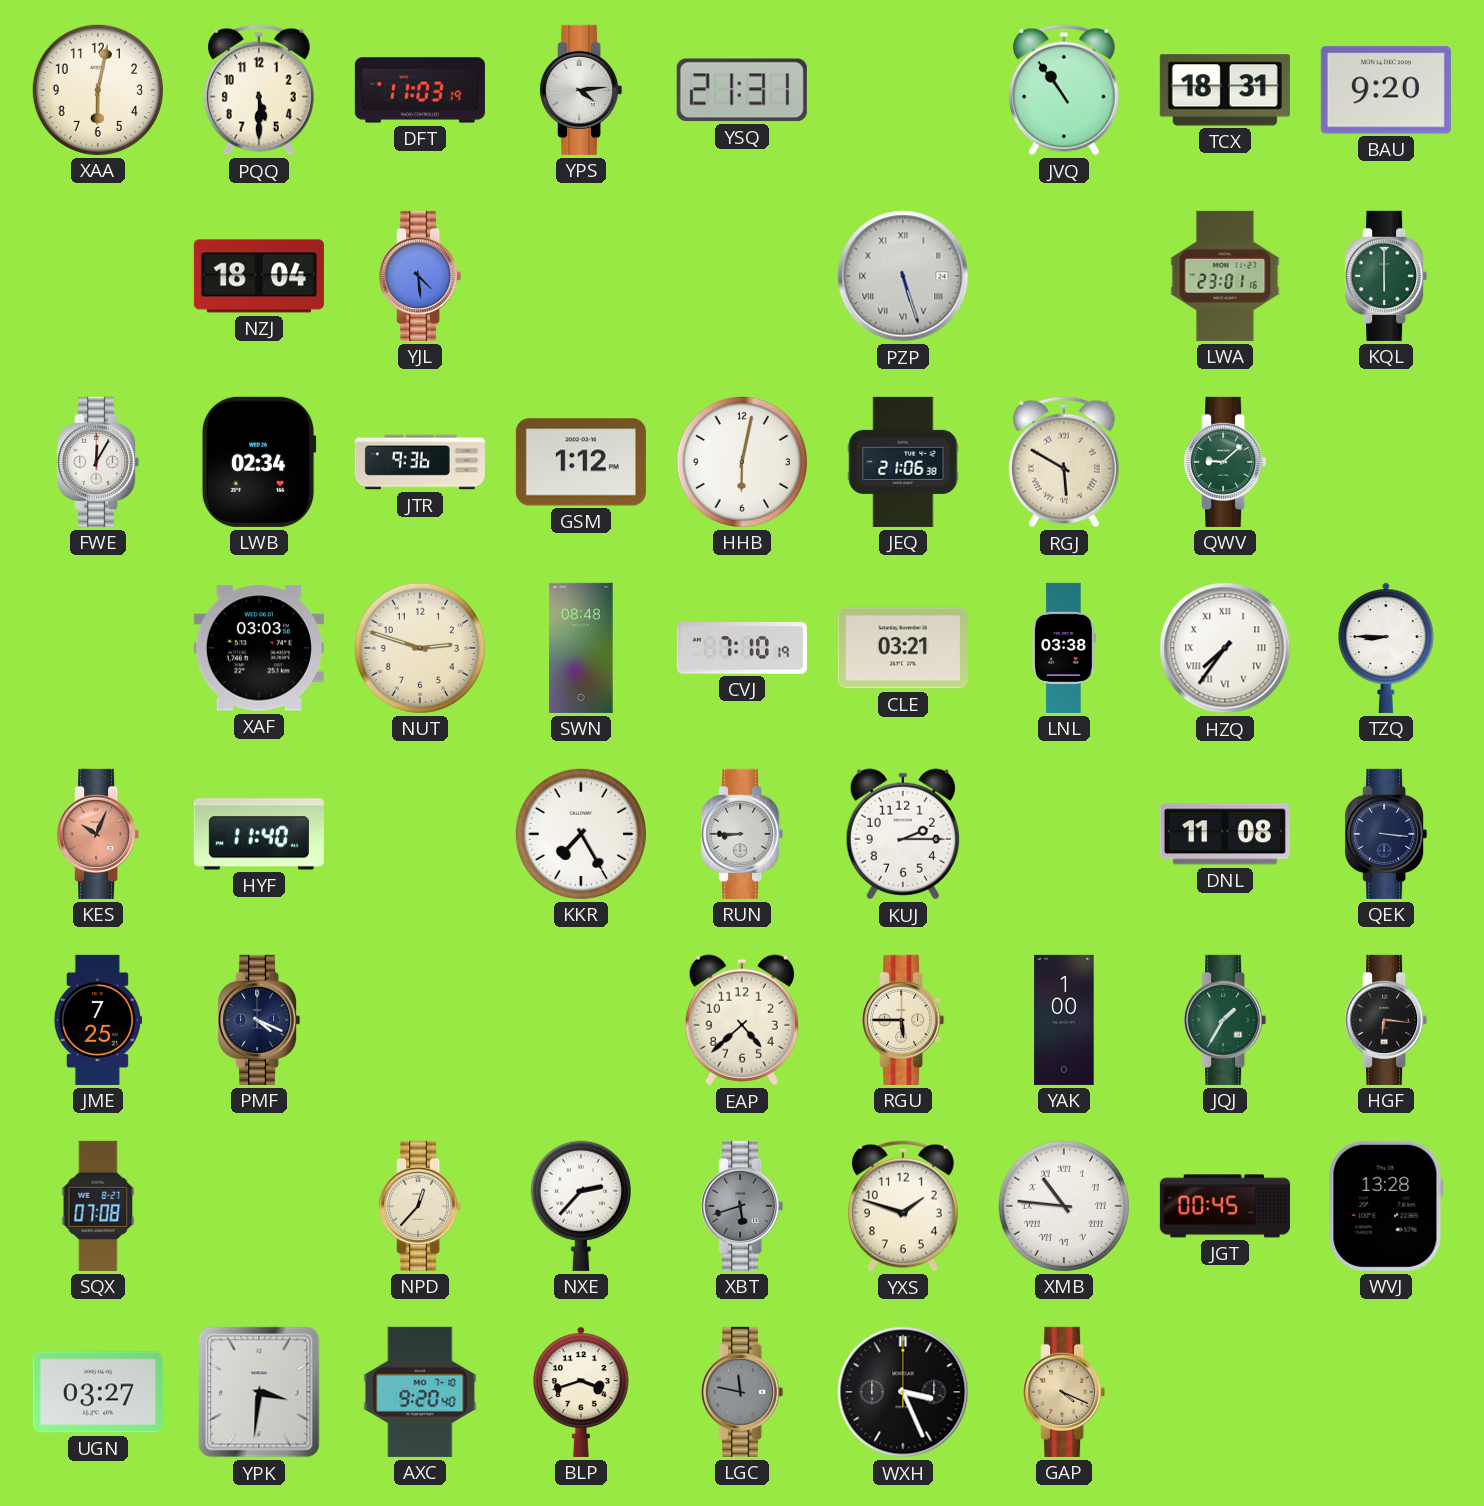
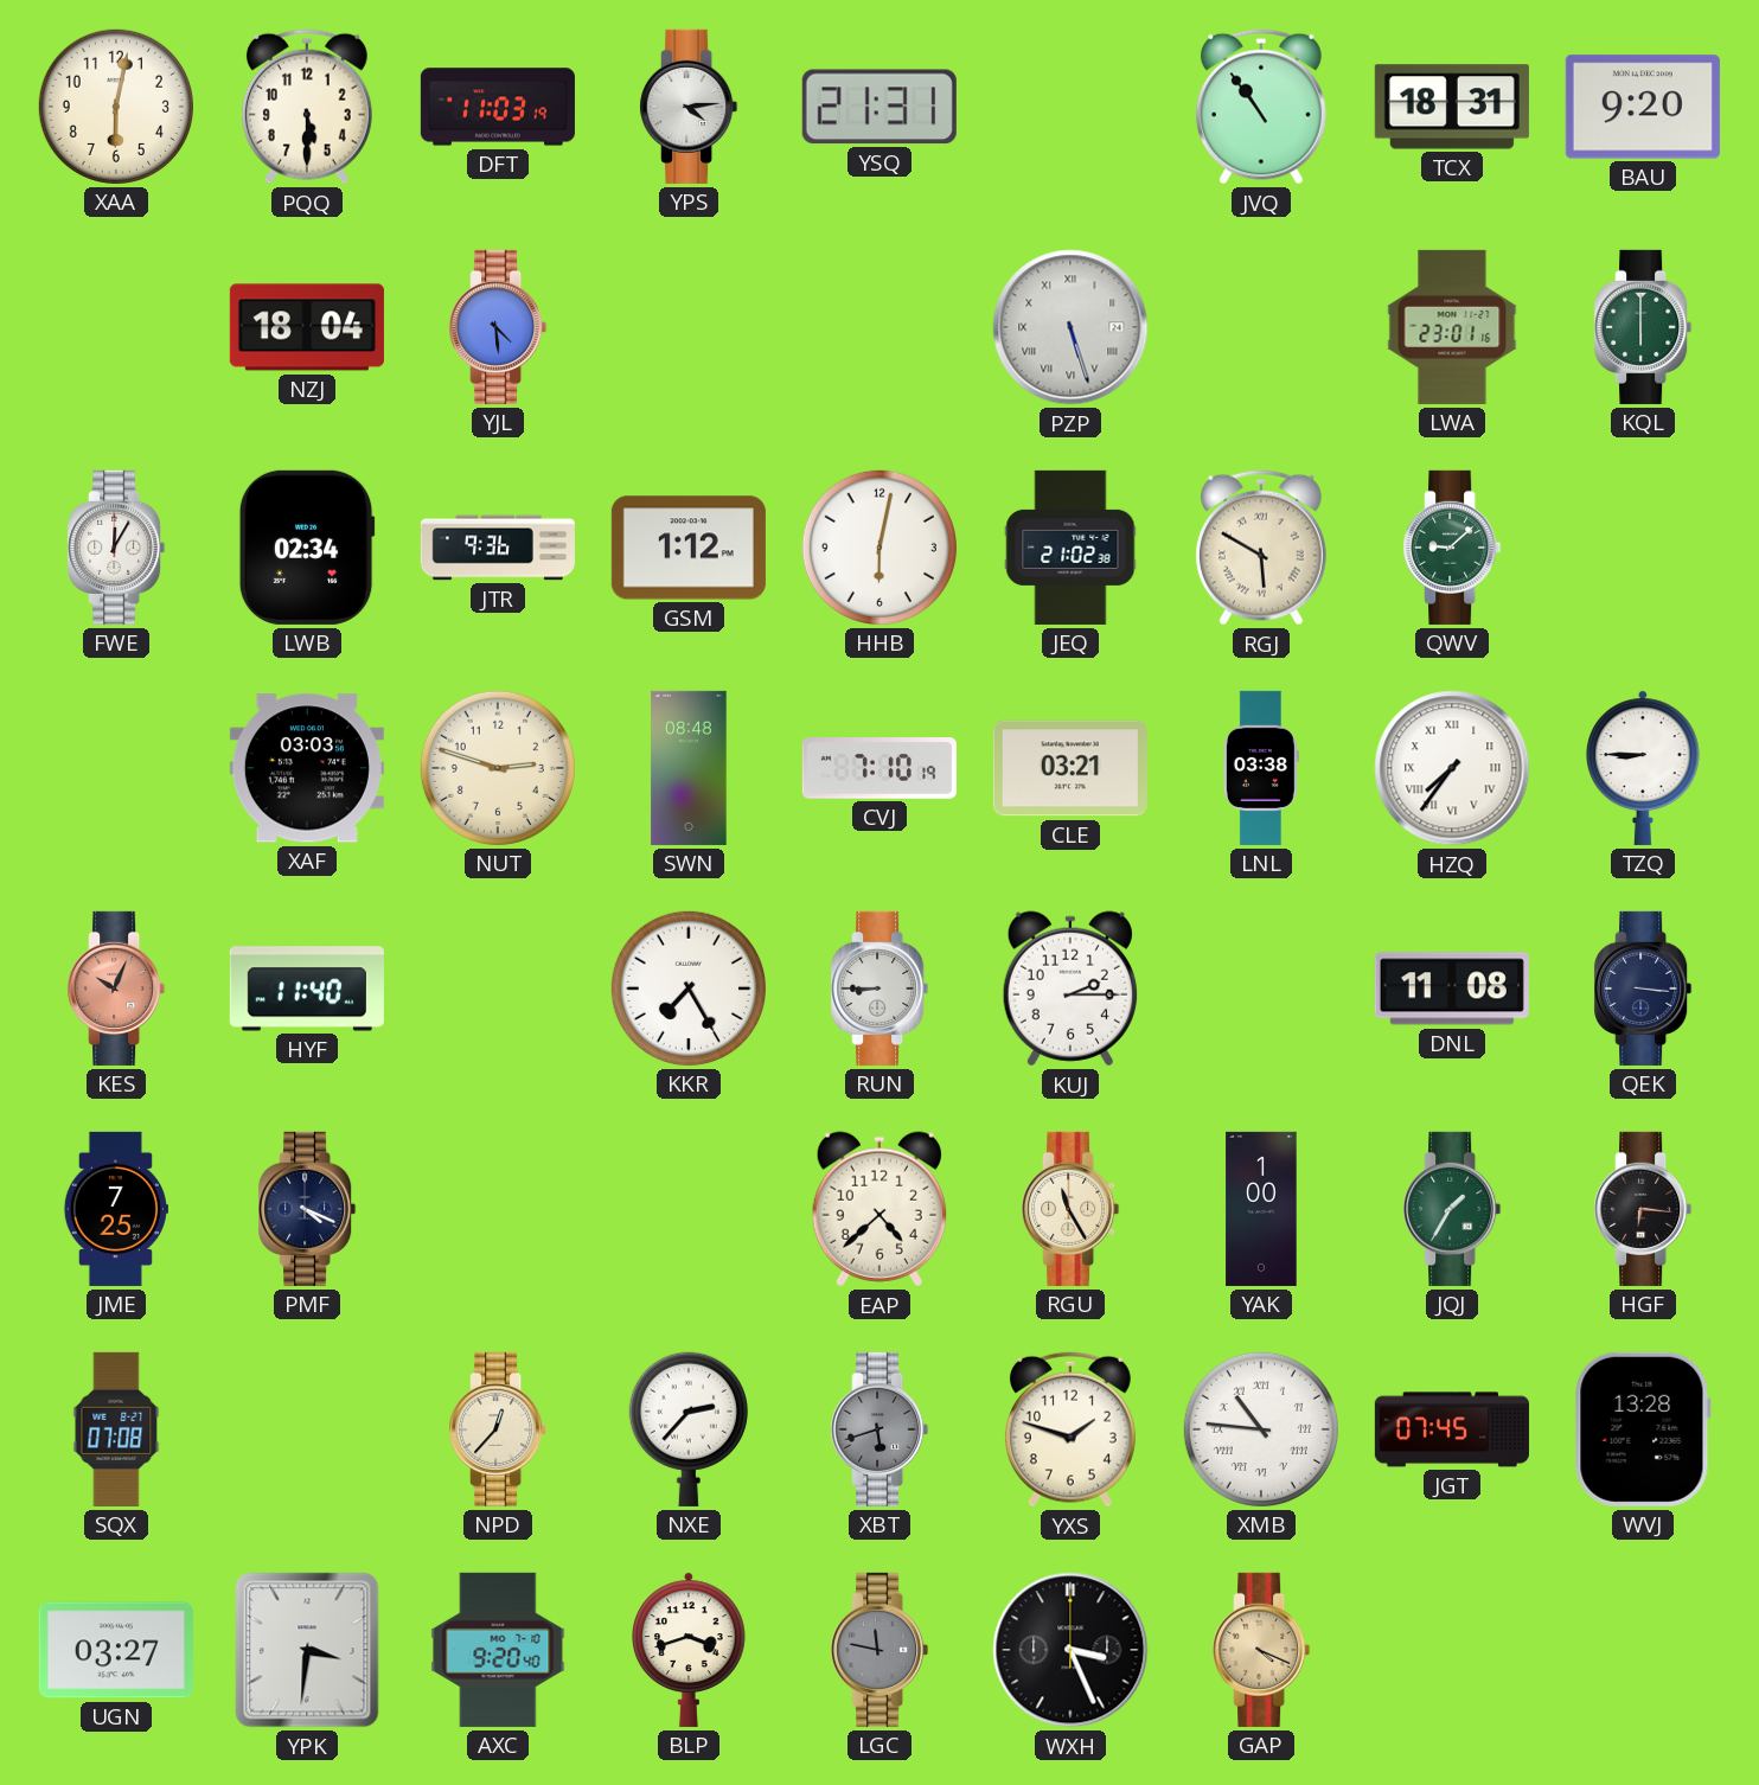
JEQ: 21:06 -> 21:02 (1070, 548)
RGU: 5:45 -> 11:25 (1070, 1209)
JGT: 00:45 -> 07:45 (1452, 1429)
